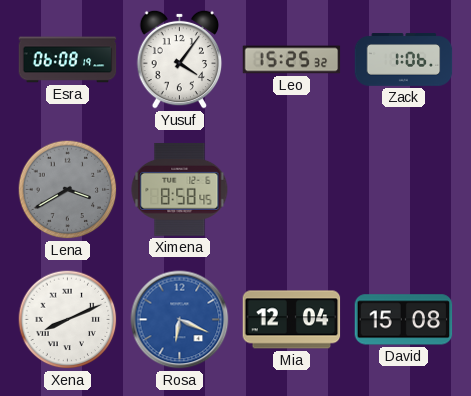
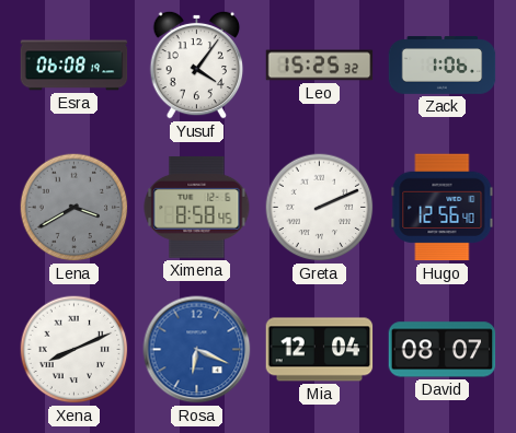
Greta: none -> 2:11 (320, 208)
Hugo: none -> 12:56 (443, 208)
David: 15:08 -> 08:07 (443, 350)
